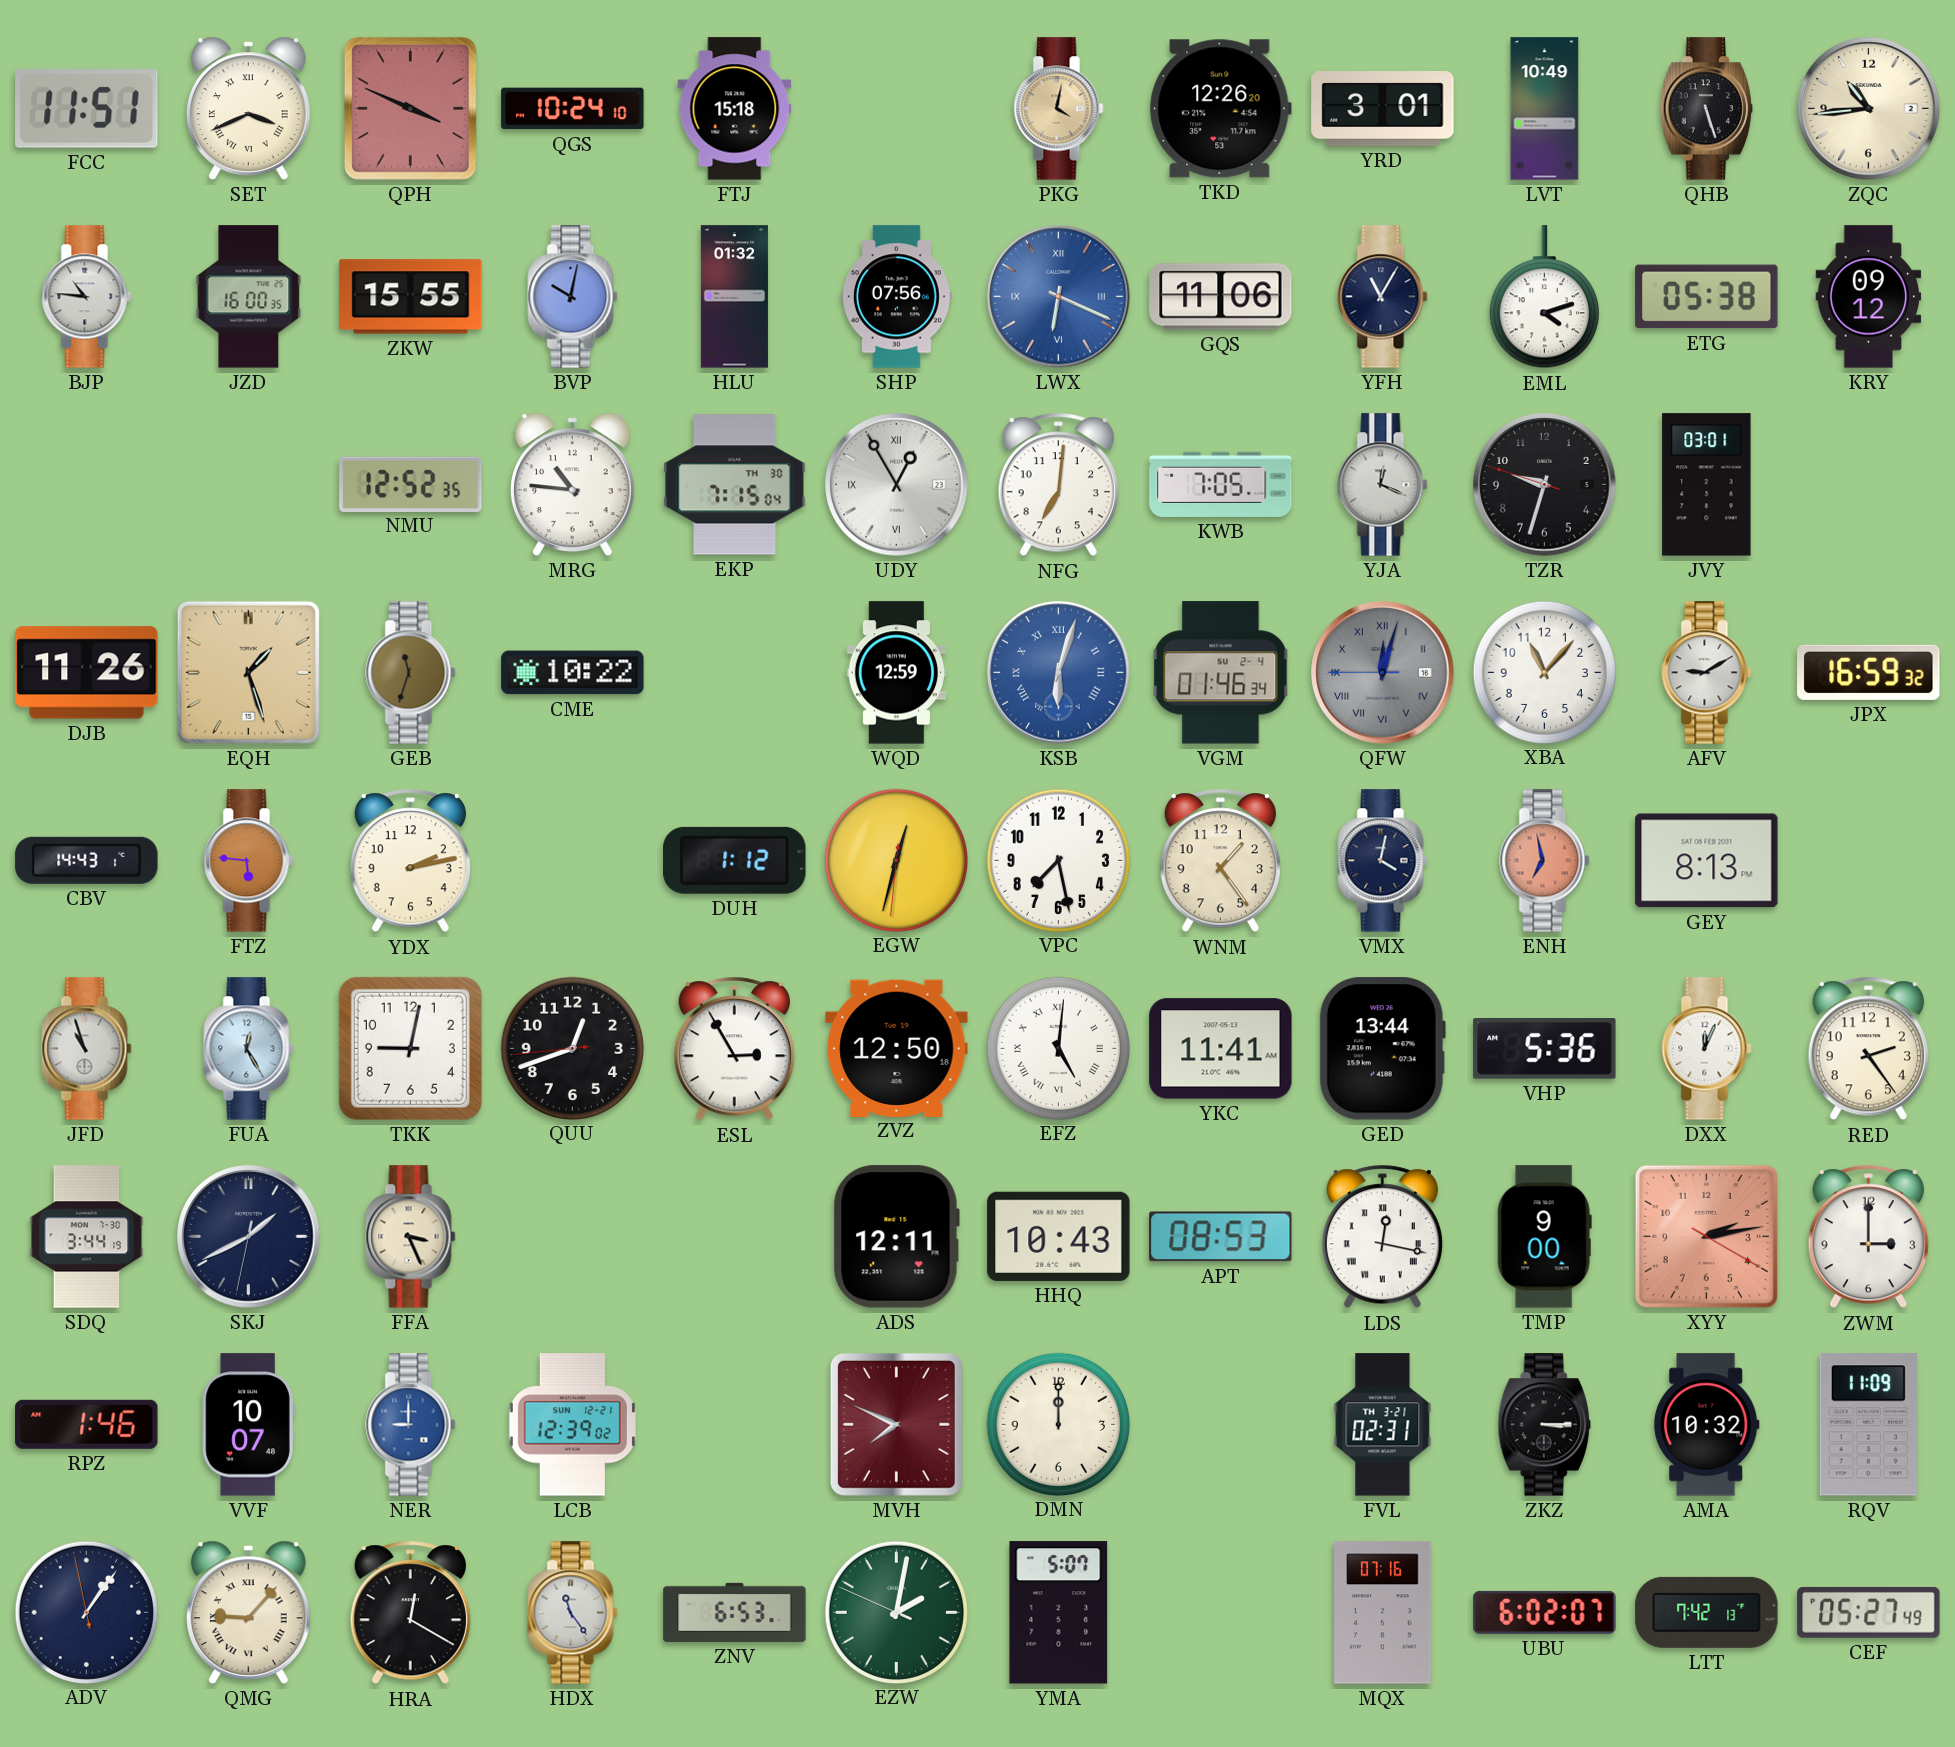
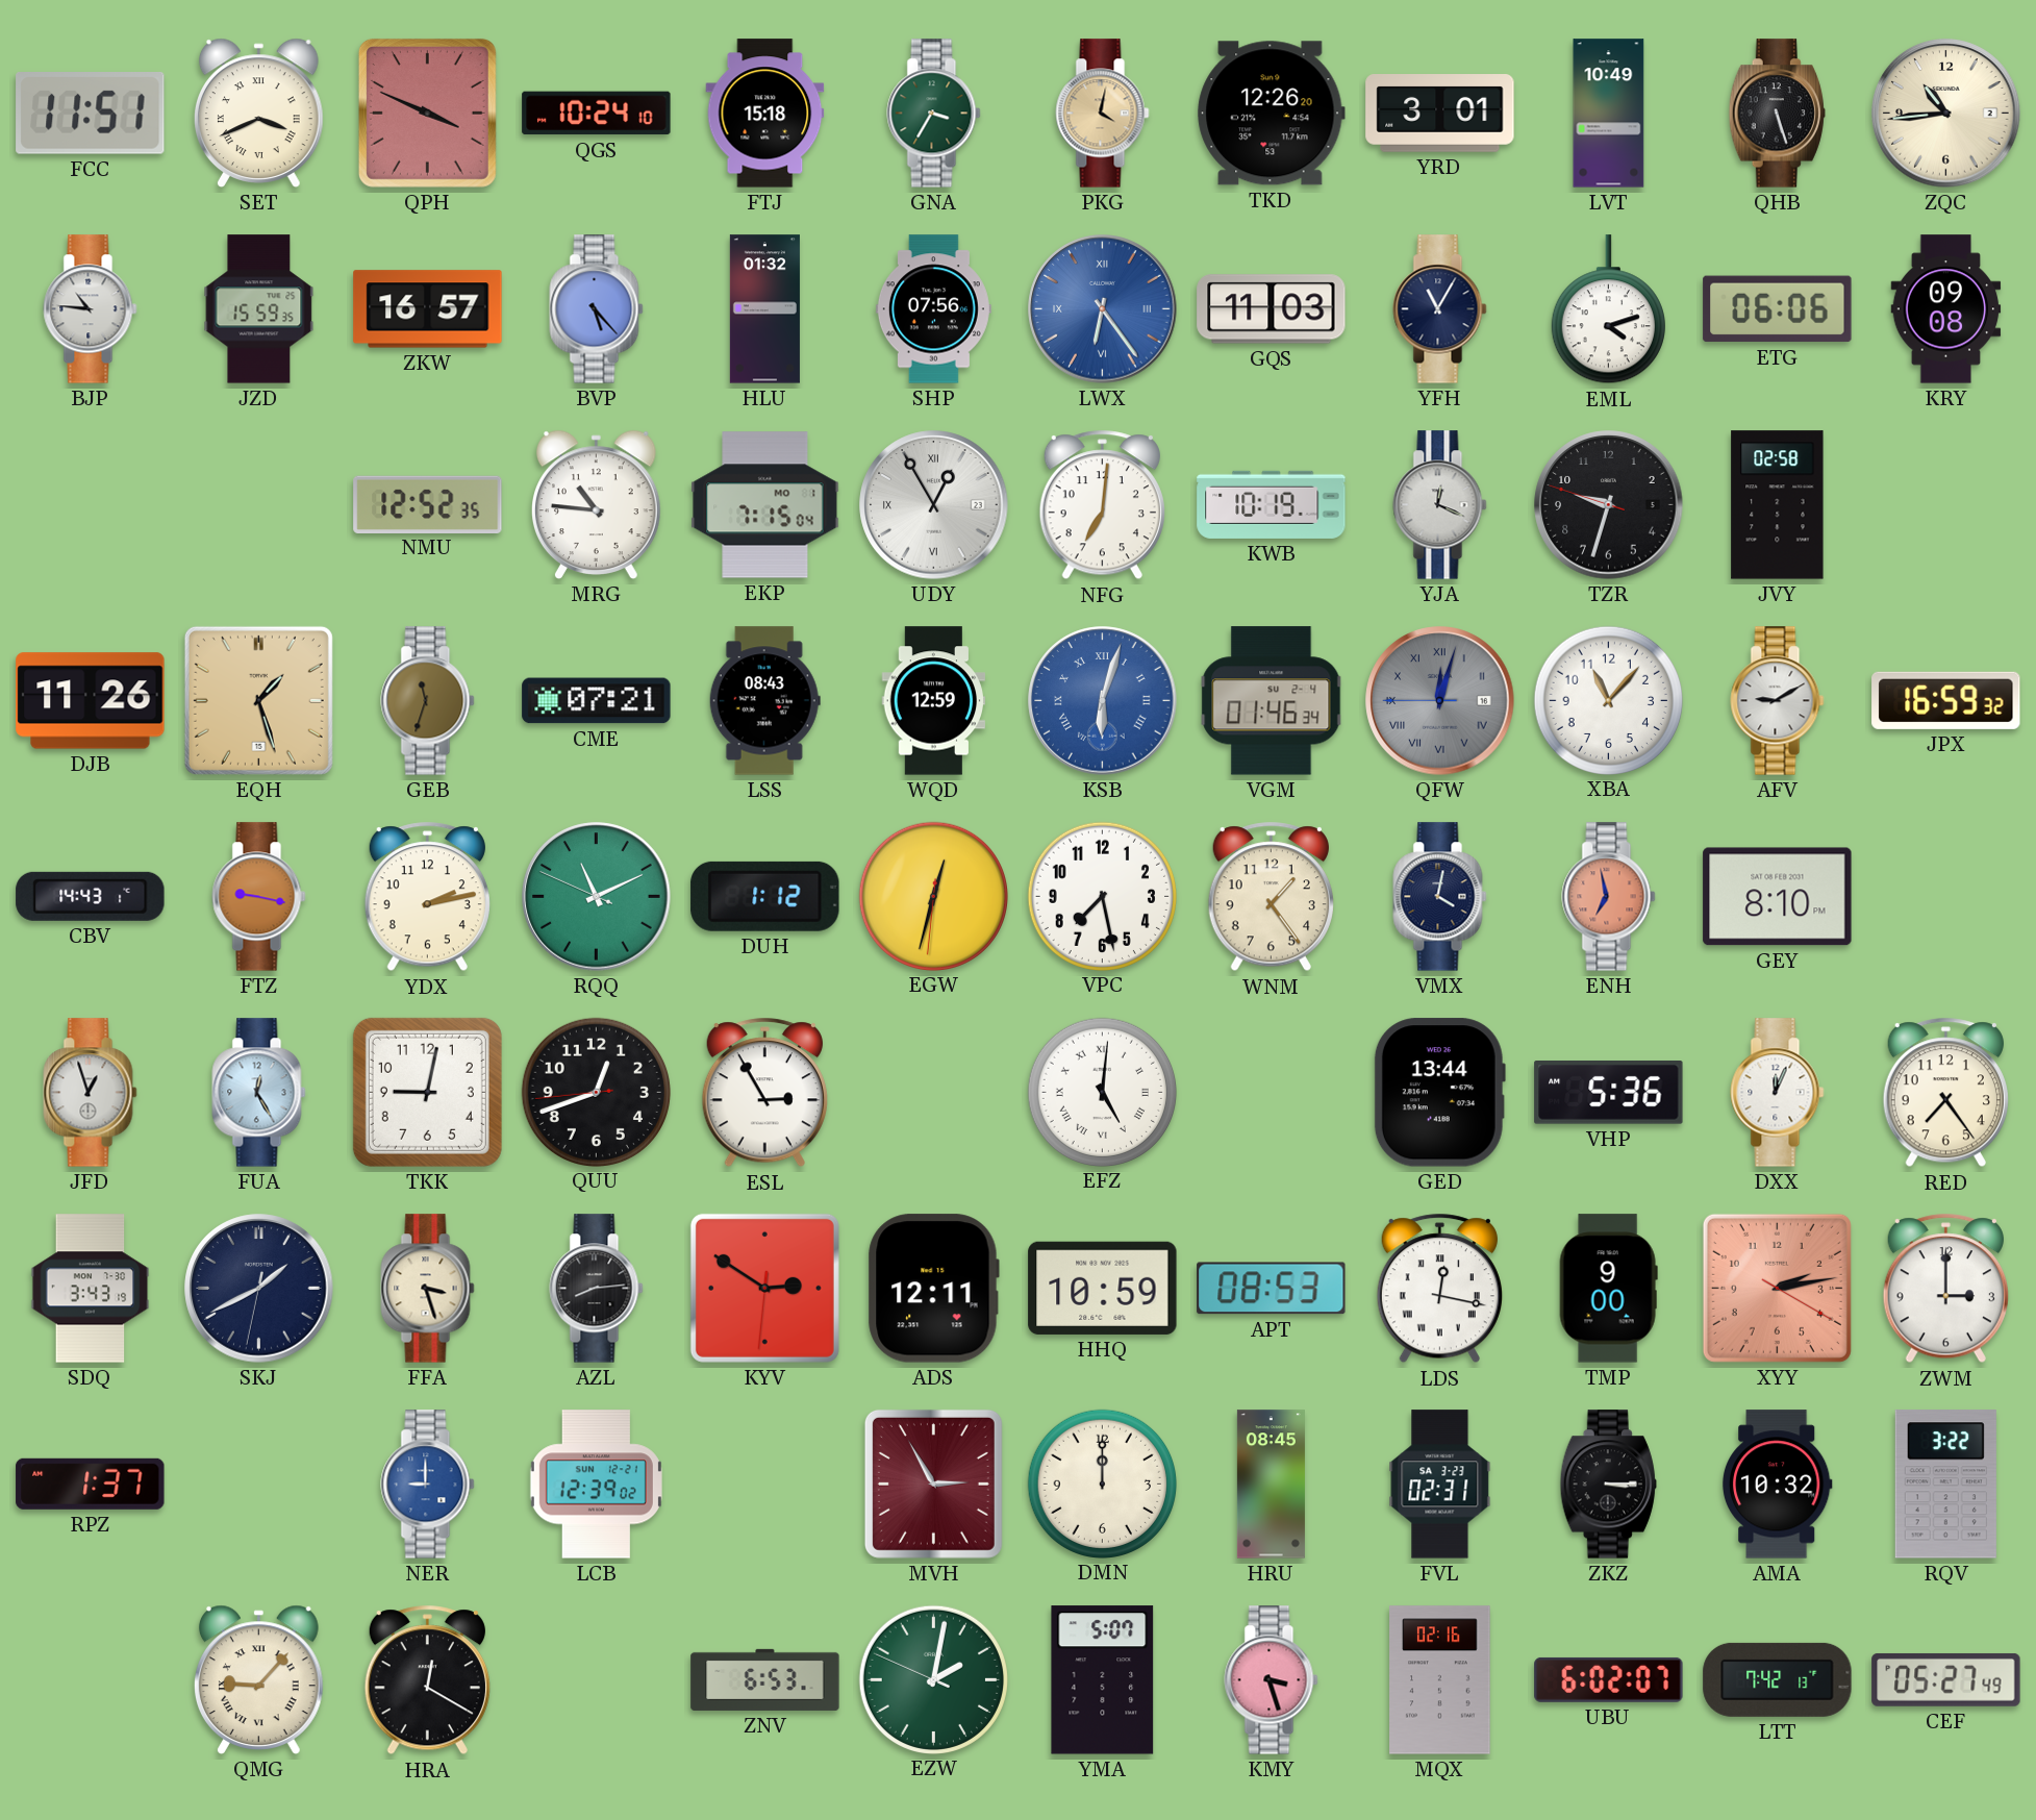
GNA: none -> 3:35 (934, 114)
JZD: 16:00 -> 15:59 (259, 309)
ZKW: 15:55 -> 16:57 (428, 309)
BVP: 10:02 -> 5:23 (597, 309)
LWX: 6:19 -> 6:24 (1103, 309)
GQS: 11:06 -> 11:03 (1272, 309)
ETG: 05:38 -> 06:06 (1778, 309)
KRY: 09:12 -> 09:08 (1946, 309)
EKP date: TH 30 -> MO 1 (765, 505)
KWB: 7:05 -> 10:19 (1272, 504)
JVY: 03:01 -> 02:58 (1778, 505)
CME: 10:22 -> 07:21 (597, 701)
LSS: none -> 08:43 (764, 701)
FTZ: 5:46 -> 9:17 (259, 897)
RQQ: none -> 11:10 (597, 897)
GEY: 8:13 -> 8:10 (1778, 897)
JFD: 10:57 -> 12:57 (91, 1093)
ZVZ: 12:50 -> none (897, 1048)
YKC: 11:41 -> none (1221, 1049)
RED: 2:24 -> 7:24 (1945, 1093)
SDQ: 3:44 -> 3:43 (91, 1289)
FFA: 3:26 -> 3:27 (428, 1289)
AZL: none -> 8:14 (597, 1289)
KYV: none -> 2:50 (764, 1288)
HHQ: 10:43 -> 10:59 (1103, 1288)
RPZ: 1:46 -> 1:37 (91, 1484)
VVF: 10:07 -> none (248, 1425)
MVH: 7:49 -> 2:55 (933, 1484)
HRU: none -> 08:45 (1271, 1485)
FVL date: TH 3-21 -> SA 3-23 (1440, 1485)
RQV: 11:09 -> 3:22 (1945, 1485)
ADV: 1:05 -> none (86, 1612)
HDX: 11:24 -> none (573, 1613)
KMY: none -> 3:27 (1272, 1680)
MQX: 07:16 -> 02:16 (1440, 1680)
